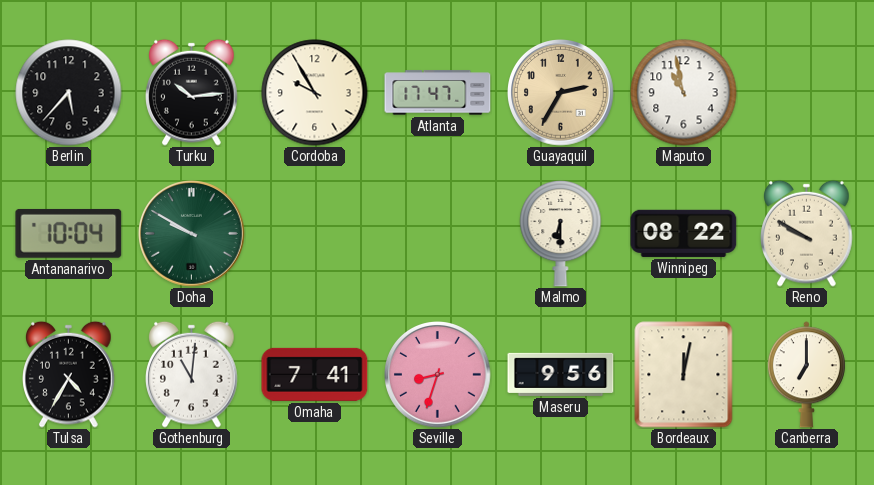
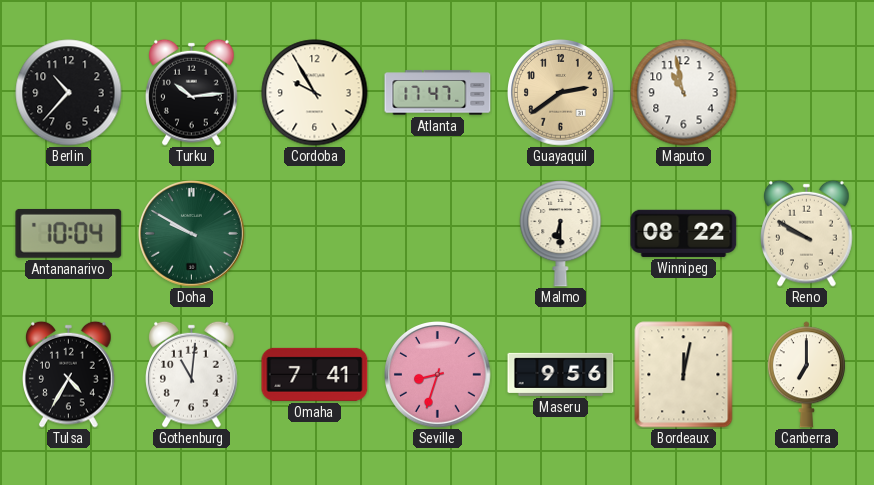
Berlin: 5:37 -> 10:37 (69, 93)
Guayaquil: 2:35 -> 2:39 (561, 93)
